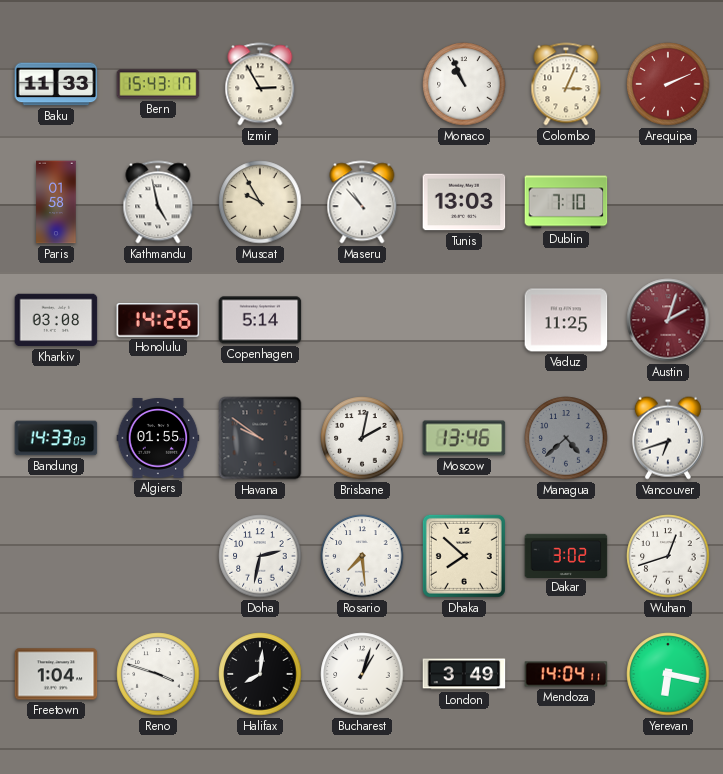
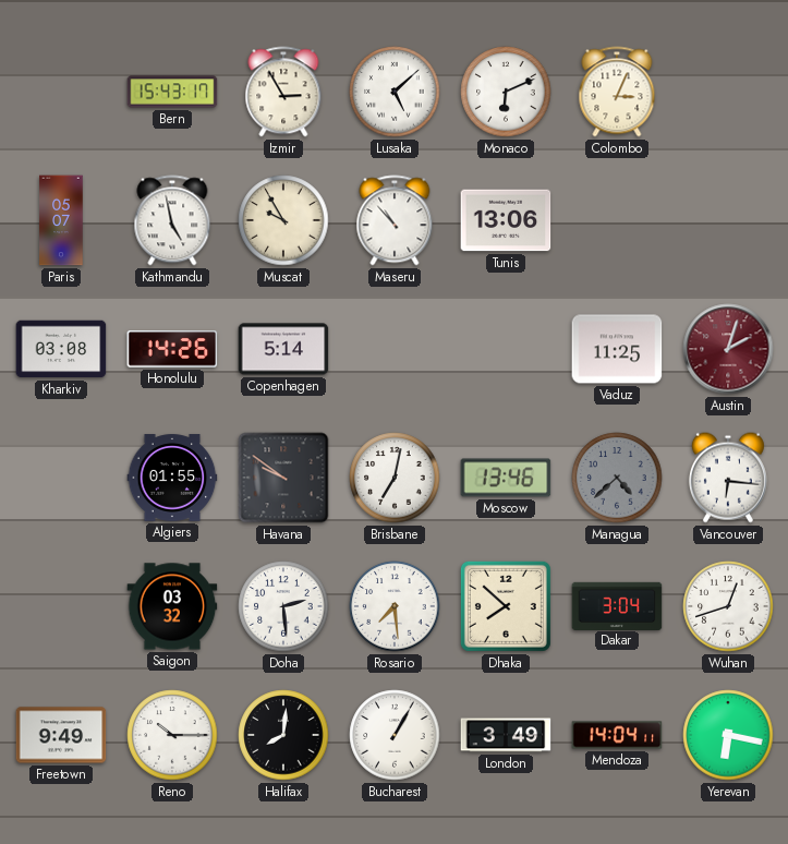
Baku: 11:33 -> none (56, 84)
Lusaka: none -> 5:08 (395, 92)
Monaco: 10:56 -> 6:11 (506, 92)
Arequipa: 2:11 -> none (668, 84)
Paris: 01:58 -> 05:07 (61, 220)
Tunis: 13:03 -> 13:06 (506, 220)
Dublin: 7:10 -> none (566, 202)
Bandung: 14:33 -> none (56, 438)
Brisbane: 2:02 -> 7:02 (395, 478)
Vancouver: 6:42 -> 6:16 (728, 478)
Saigon: none -> 03:32 (172, 606)
Doha: 2:32 -> 2:29 (283, 606)
Dakar: 3:02 -> 3:04 (617, 605)
Freetown: 1:04 -> 9:49 (61, 735)
Reno: 3:48 -> 10:15 (172, 735)
Bucharest: 1:03 -> 1:05 (395, 735)
